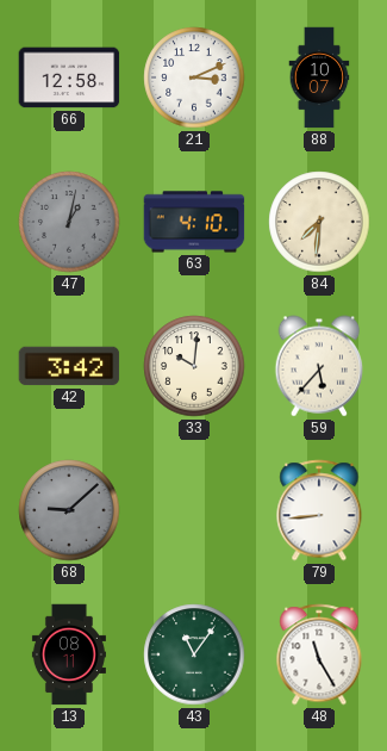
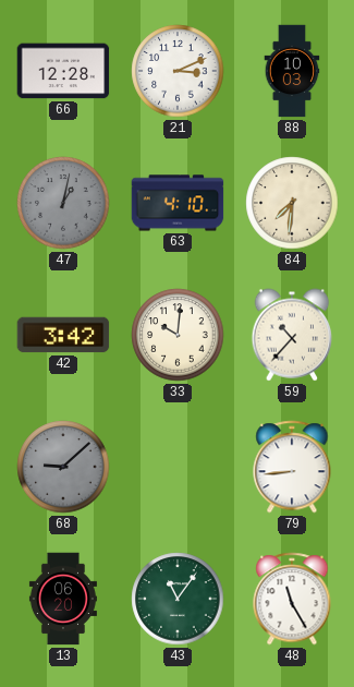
66: 12:58 -> 12:28 (63, 71)
88: 10:07 -> 10:03 (292, 71)
59: 5:37 -> 10:37 (292, 335)
13: 08:11 -> 06:20 (63, 599)
